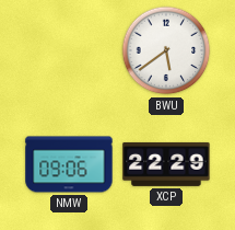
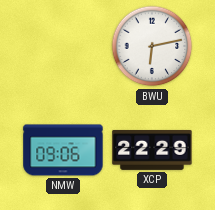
BWU: 5:39 -> 6:13 (152, 46)
